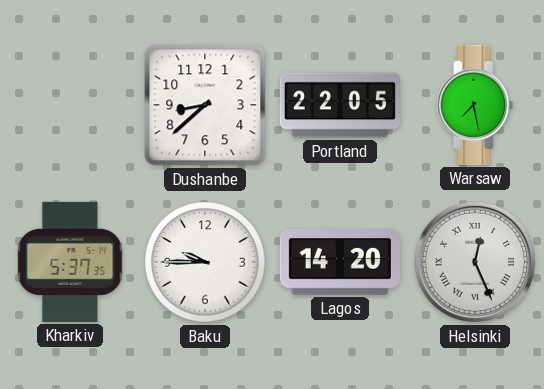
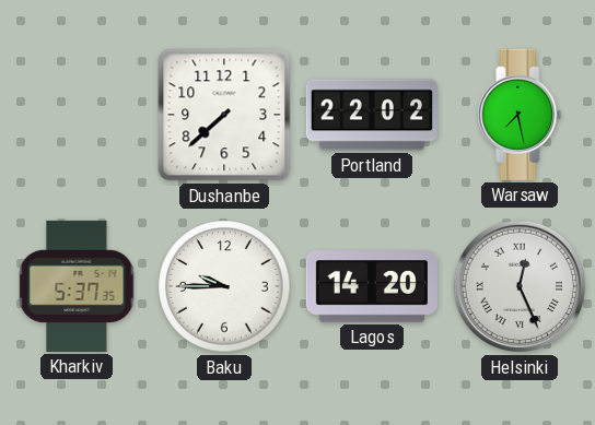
Dushanbe: 8:38 -> 7:38 (224, 115)
Portland: 22:05 -> 22:02 (372, 115)
